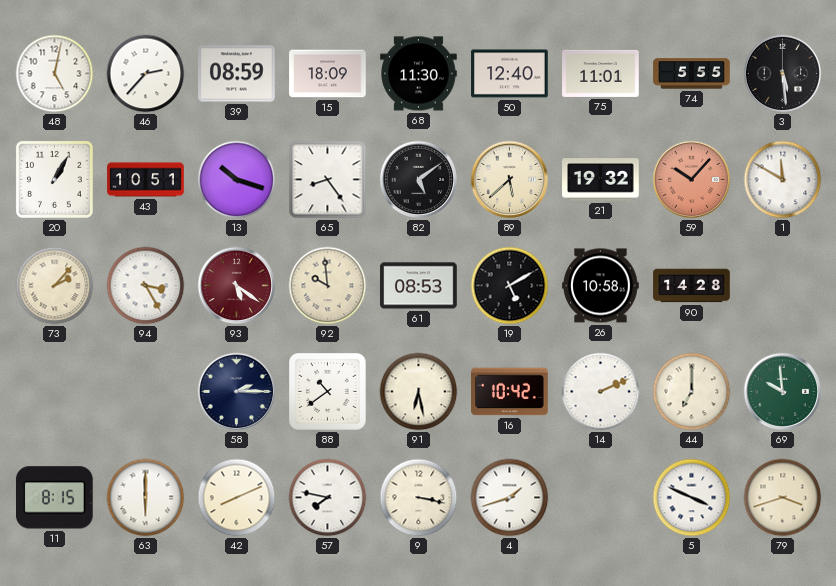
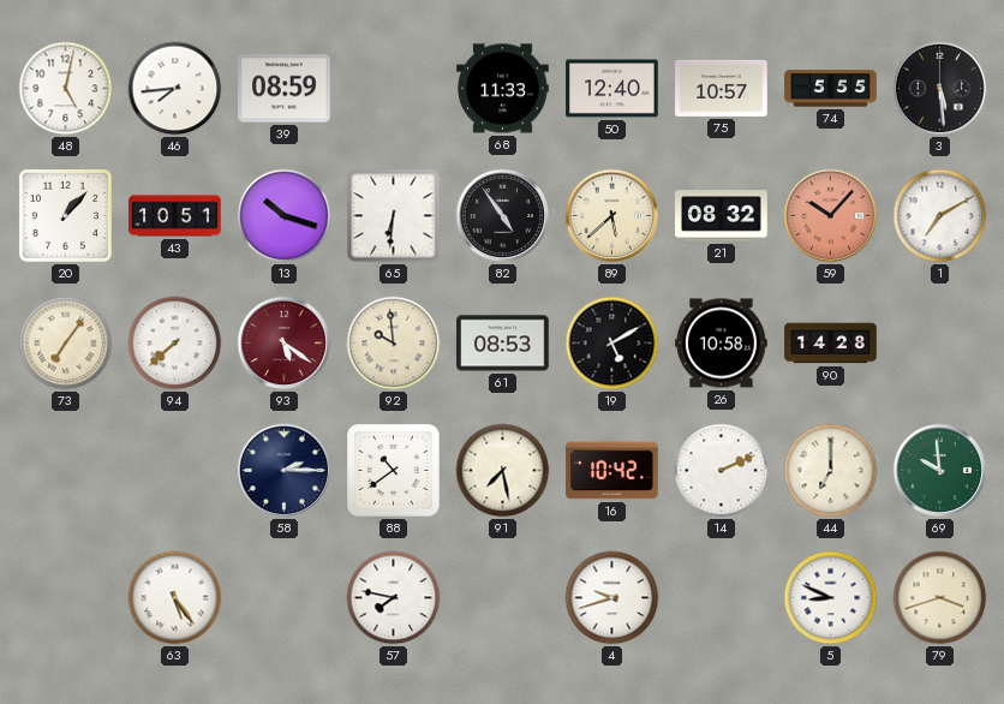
46: 2:37 -> 7:44 (175, 89)
15: 18:09 -> none (328, 74)
68: 11:30 -> 11:33 (503, 89)
75: 11:01 -> 10:57 (722, 88)
20: 1:05 -> 1:07 (65, 215)
65: 8:24 -> 6:31 (394, 216)
82: 5:09 -> 4:54 (503, 216)
21: 19:32 -> 08:32 (722, 216)
1: 11:50 -> 7:10 (940, 216)
73: 2:07 -> 7:06 (66, 344)
94: 3:25 -> 7:38 (175, 344)
91: 6:28 -> 7:28 (503, 471)
11: 8:15 -> none (55, 498)
63: 6:00 -> 5:24 (175, 598)
42: 8:11 -> none (237, 498)
9: 3:17 -> none (419, 498)
4: 1:42 -> 9:42 (612, 598)
5: 3:49 -> 8:49 (831, 598)
